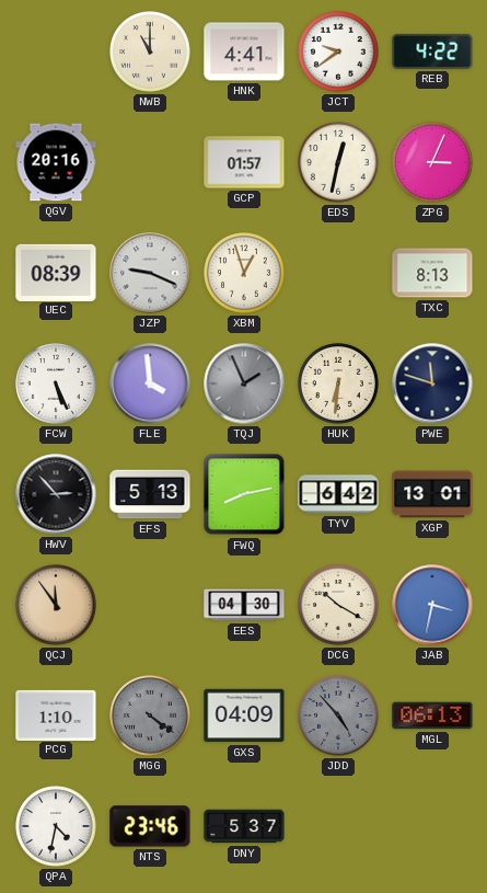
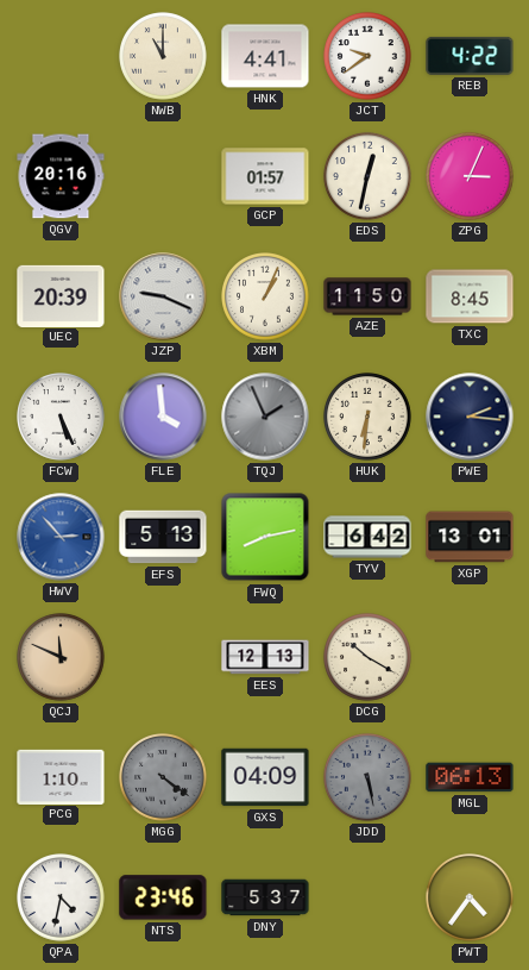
UEC: 08:39 -> 20:39 (61, 295)
XBM: 12:57 -> 1:04 (265, 296)
AZE: none -> 11:50 (367, 296)
TXC: 8:13 -> 8:45 (470, 296)
PWE: 11:48 -> 2:16 (470, 417)
HWV dial: black -> blue (61, 537)
QCJ: 11:54 -> 11:49 (61, 657)
EES: 04:30 -> 12:13 (265, 657)
JAB: 3:32 -> none (432, 605)
JDD: 4:53 -> 5:28 (367, 777)
PWT: none -> 4:36 (470, 897)
